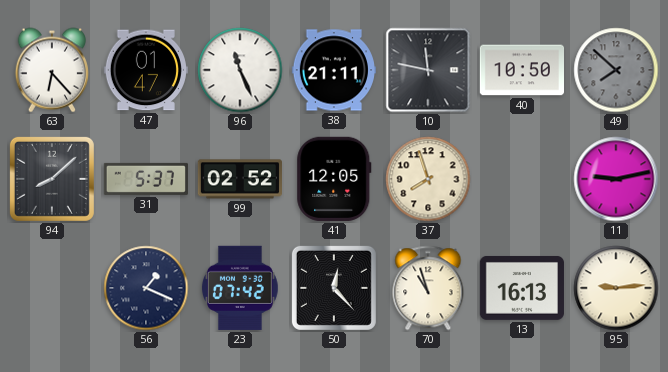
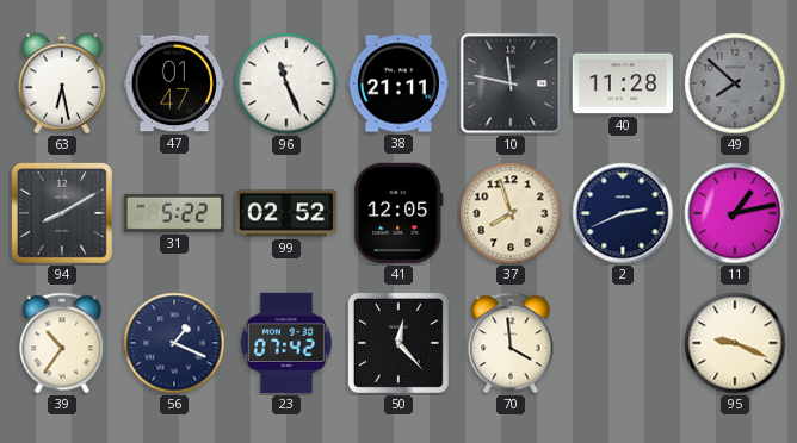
63: 6:23 -> 6:28 (62, 83)
40: 10:50 -> 11:28 (622, 83)
94: 8:08 -> 8:10 (62, 213)
31: 5:37 -> 5:22 (173, 213)
2: none -> 2:41 (623, 213)
11: 9:13 -> 1:13 (735, 213)
39: none -> 10:36 (62, 343)
70: 10:57 -> 3:59 (511, 343)
13: 16:13 -> none (522, 288)
95: 9:14 -> 9:19 (735, 343)
